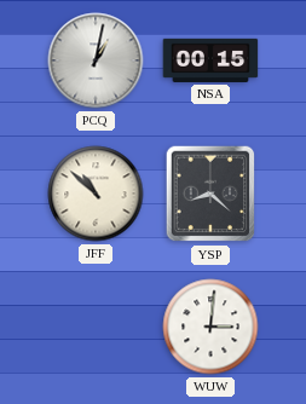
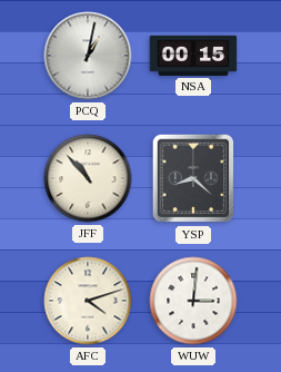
JFF: 10:52 -> 10:53 (88, 178)
AFC: none -> 4:12 (88, 301)
